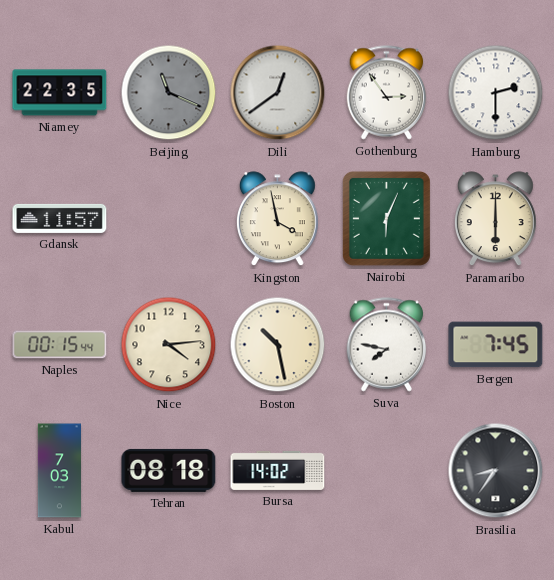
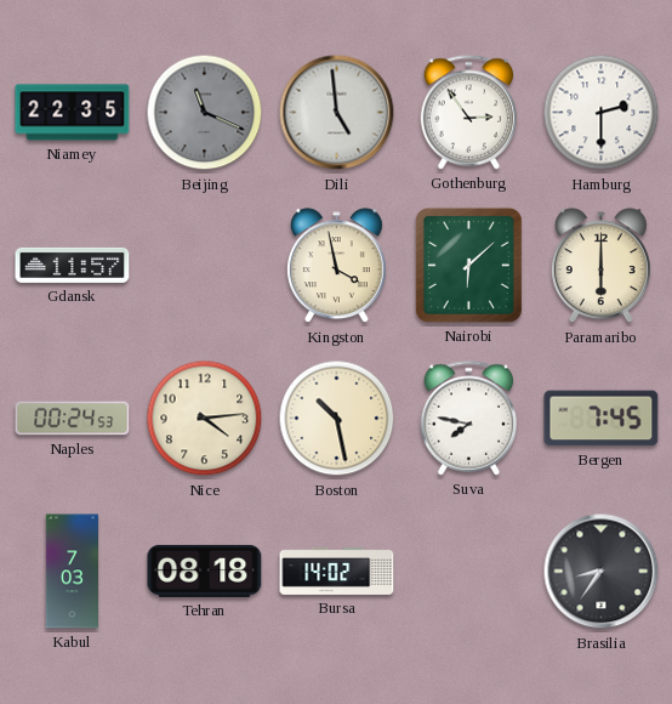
Dili: 12:39 -> 4:59 (337, 113)
Nairobi: 6:04 -> 6:08 (468, 265)
Naples: 00:15 -> 00:24 (73, 419)
